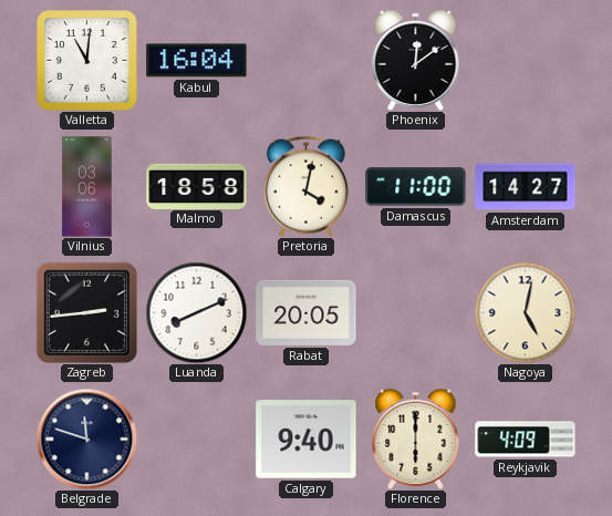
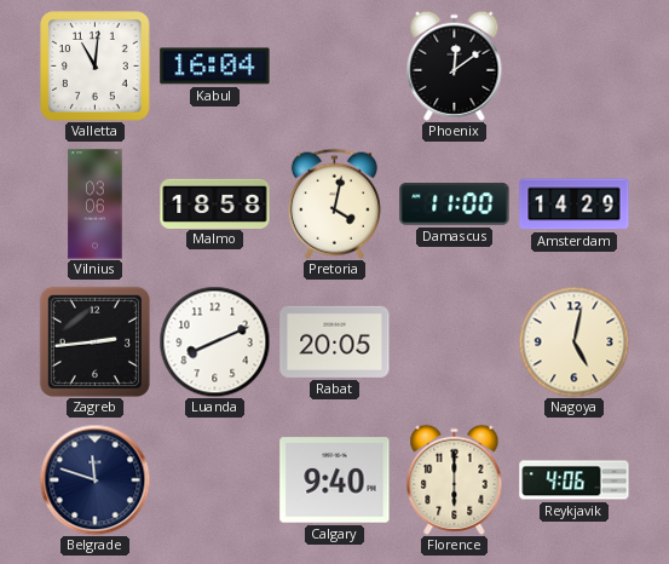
Amsterdam: 14:27 -> 14:29 (575, 205)
Reykjavik: 4:09 -> 4:06 (575, 480)
